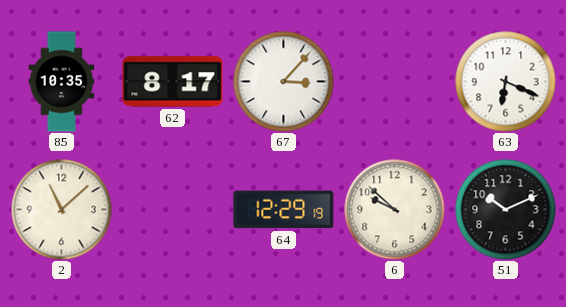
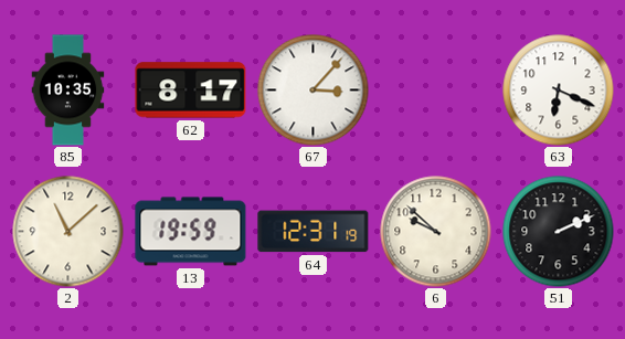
13: none -> 19:59 (191, 232)
64: 12:29 -> 12:31 (314, 232)
51: 10:11 -> 2:11 (559, 232)
